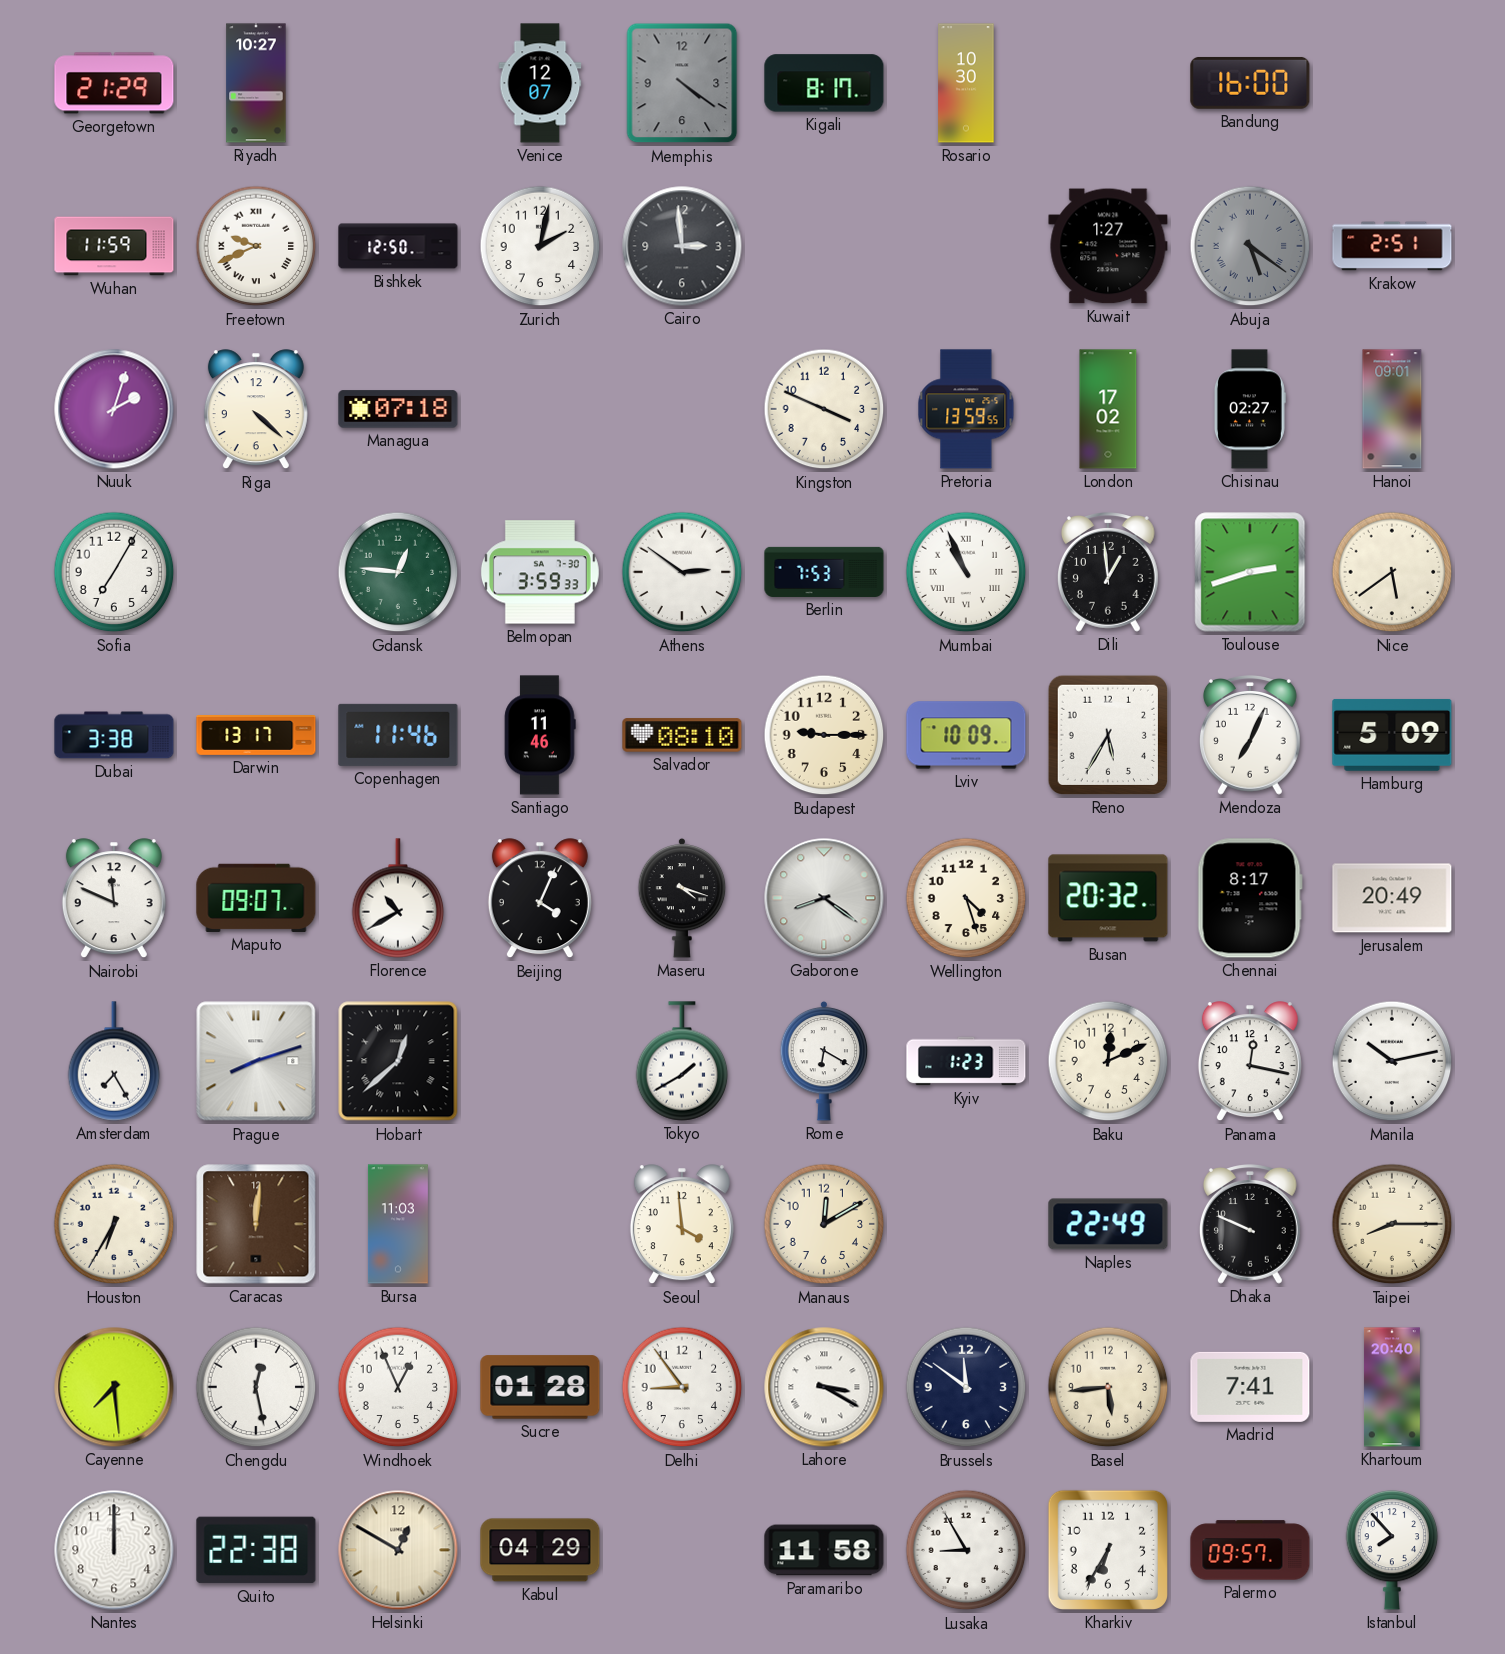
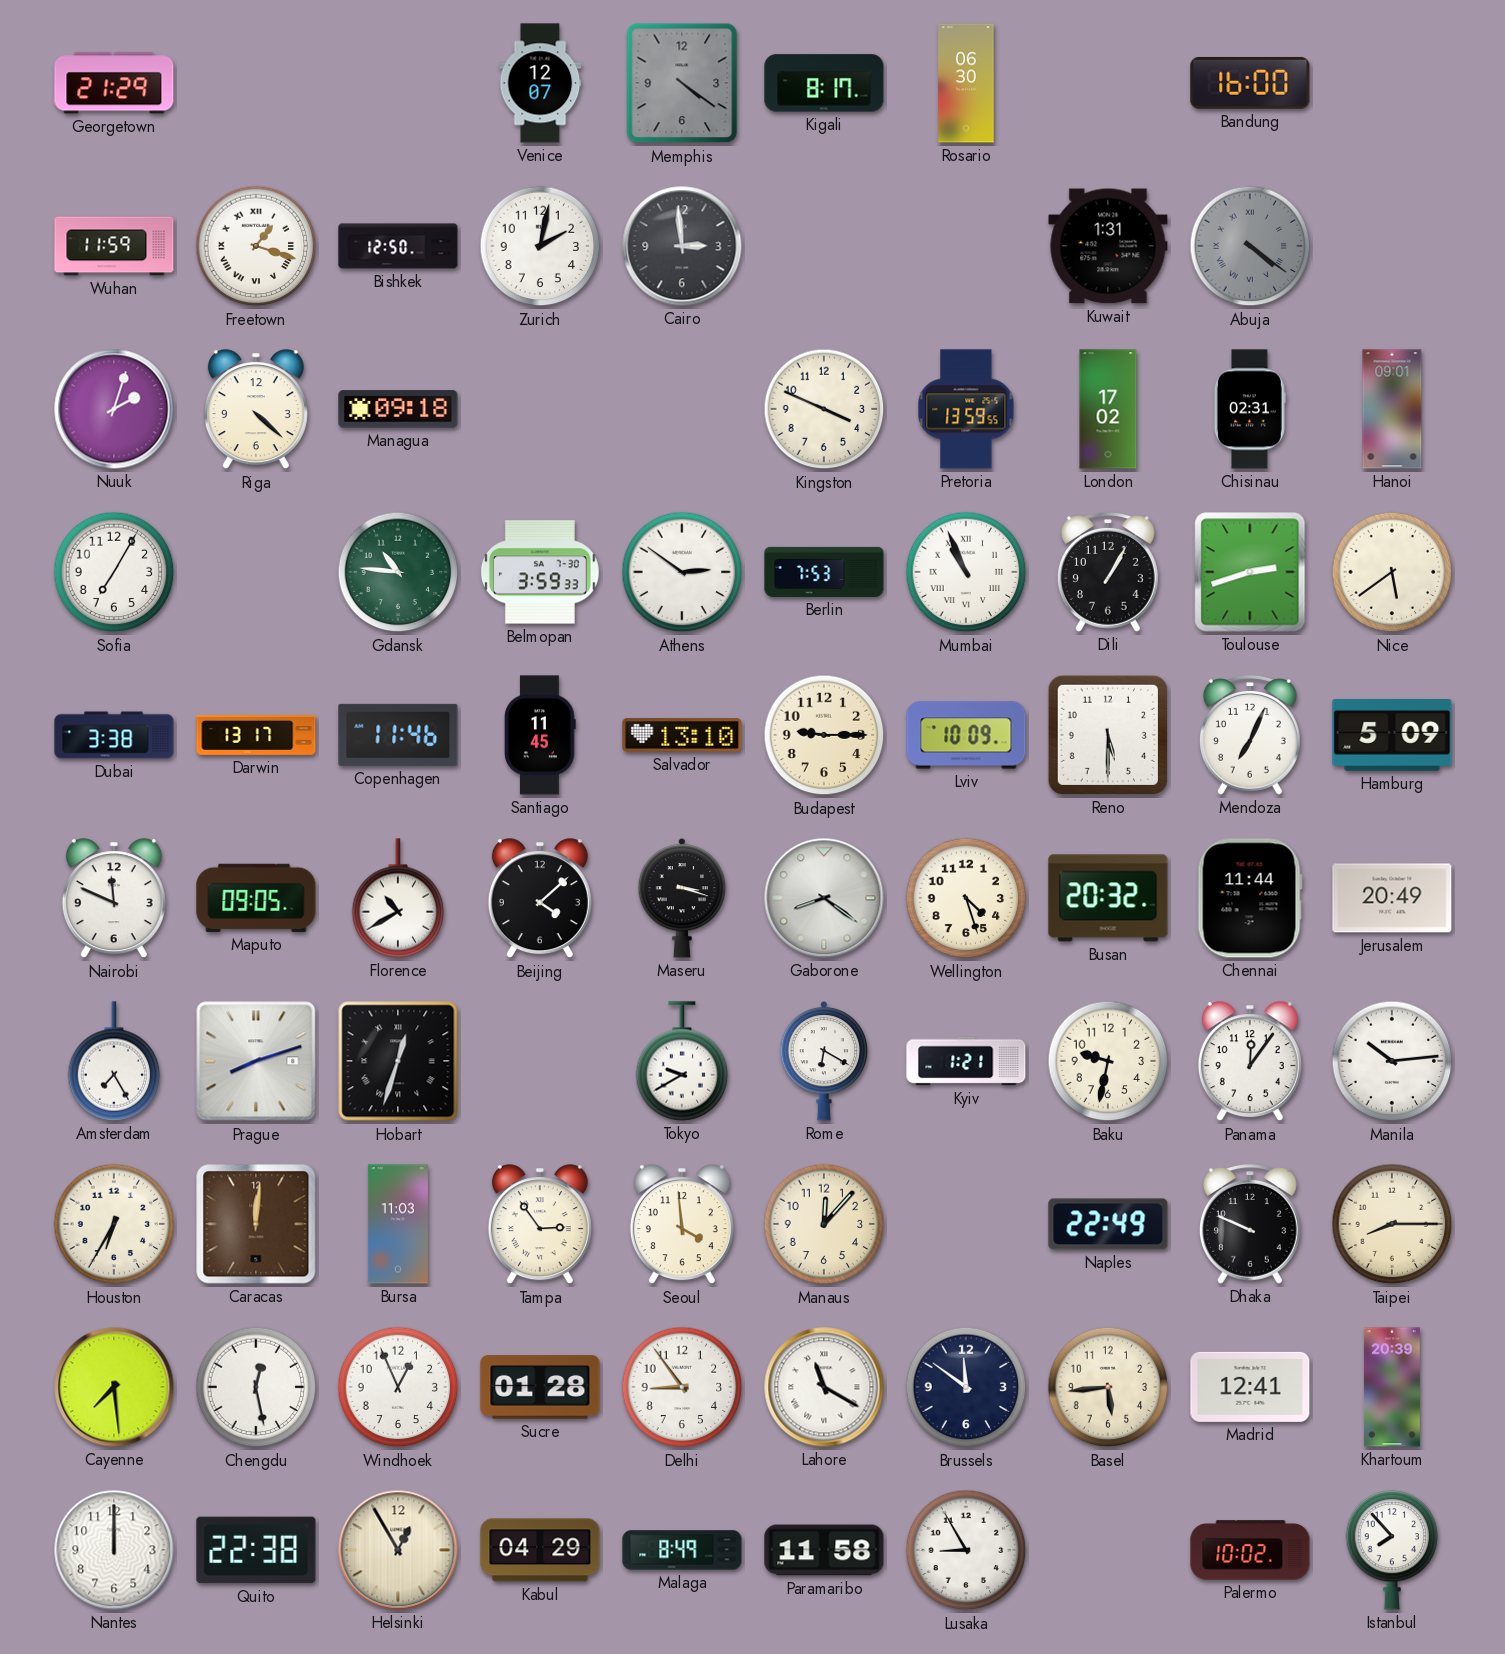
Riyadh: 10:27 -> none (256, 83)
Rosario: 10:30 -> 06:30 (966, 83)
Freetown: 9:41 -> 1:18 (256, 246)
Kuwait: 1:27 -> 1:31 (1108, 246)
Abuja: 5:21 -> 4:21 (1250, 246)
Krakow: 2:51 -> none (1392, 246)
Managua: 07:18 -> 09:18 (398, 409)
Chisinau: 02:27 -> 02:31 (1249, 409)
Gdansk: 12:46 -> 10:46 (398, 572)
Dili: 12:59 -> 1:05 (1108, 572)
Santiago: 11:46 -> 11:45 (540, 735)
Salvador: 08:10 -> 13:10 (682, 735)
Reno: 5:35 -> 5:30 (1108, 735)
Maputo: 09:07 -> 09:05 (256, 898)
Beijing: 4:04 -> 4:08 (540, 899)
Maseru: 4:18 -> 3:18 (682, 898)
Chennai: 8:17 -> 11:44 (1250, 898)
Hobart: 12:38 -> 12:33 (398, 1061)
Tokyo: 1:40 -> 9:40 (682, 1061)
Kyiv: 1:23 -> 1:21 (966, 1061)
Baku: 12:11 -> 9:32 (1108, 1061)
Panama: 12:17 -> 12:06 (1250, 1062)
Manila: 10:13 -> 10:14 (1392, 1061)
Tampa: none -> 2:54 (540, 1225)
Manaus: 12:10 -> 12:07 (824, 1224)
Lahore: 3:20 -> 11:20 (824, 1387)
Madrid: 7:41 -> 12:41 (1250, 1387)
Khartoum: 20:40 -> 20:39 (1392, 1387)
Helsinki: 12:50 -> 12:55 (398, 1550)
Malaga: none -> 8:49 (682, 1550)
Kharkiv: 6:35 -> none (1108, 1550)
Palermo: 09:57 -> 10:02 (1250, 1550)
